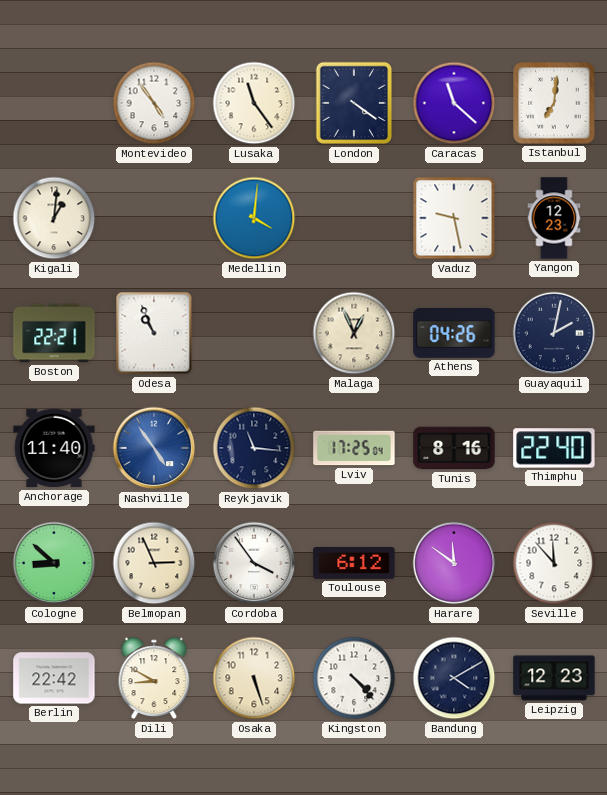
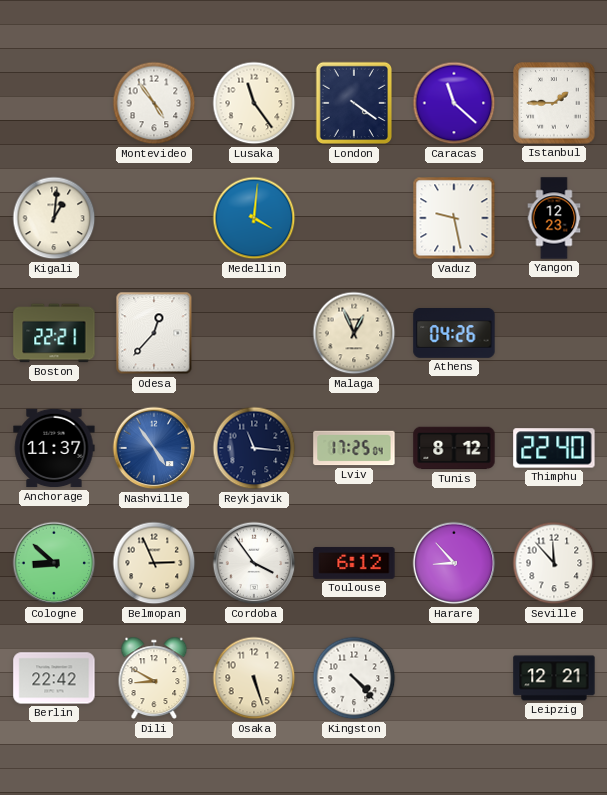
Istanbul: 7:01 -> 1:45 (554, 103)
Odesa: 10:56 -> 12:37 (154, 333)
Guayaquil: 2:02 -> none (554, 333)
Anchorage: 11:40 -> 11:37 (54, 448)
Tunis: 8:16 -> 8:12 (454, 448)
Harare: 11:51 -> 8:53 (454, 563)
Bandung: 4:10 -> none (454, 678)
Leipzig: 12:23 -> 12:21 (554, 678)
